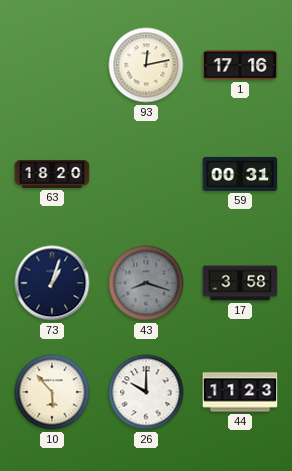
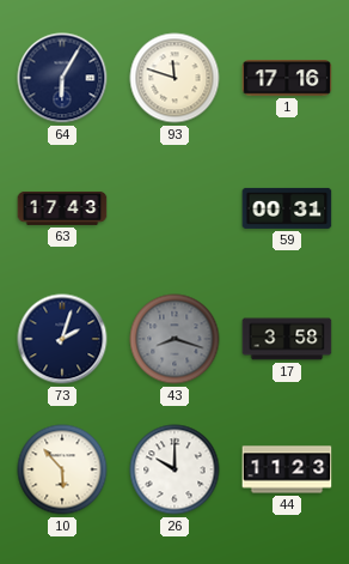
64: none -> 6:05 (62, 78)
93: 12:13 -> 11:48 (174, 78)
63: 18:20 -> 17:43 (62, 208)
73: 1:03 -> 2:03 (62, 339)
